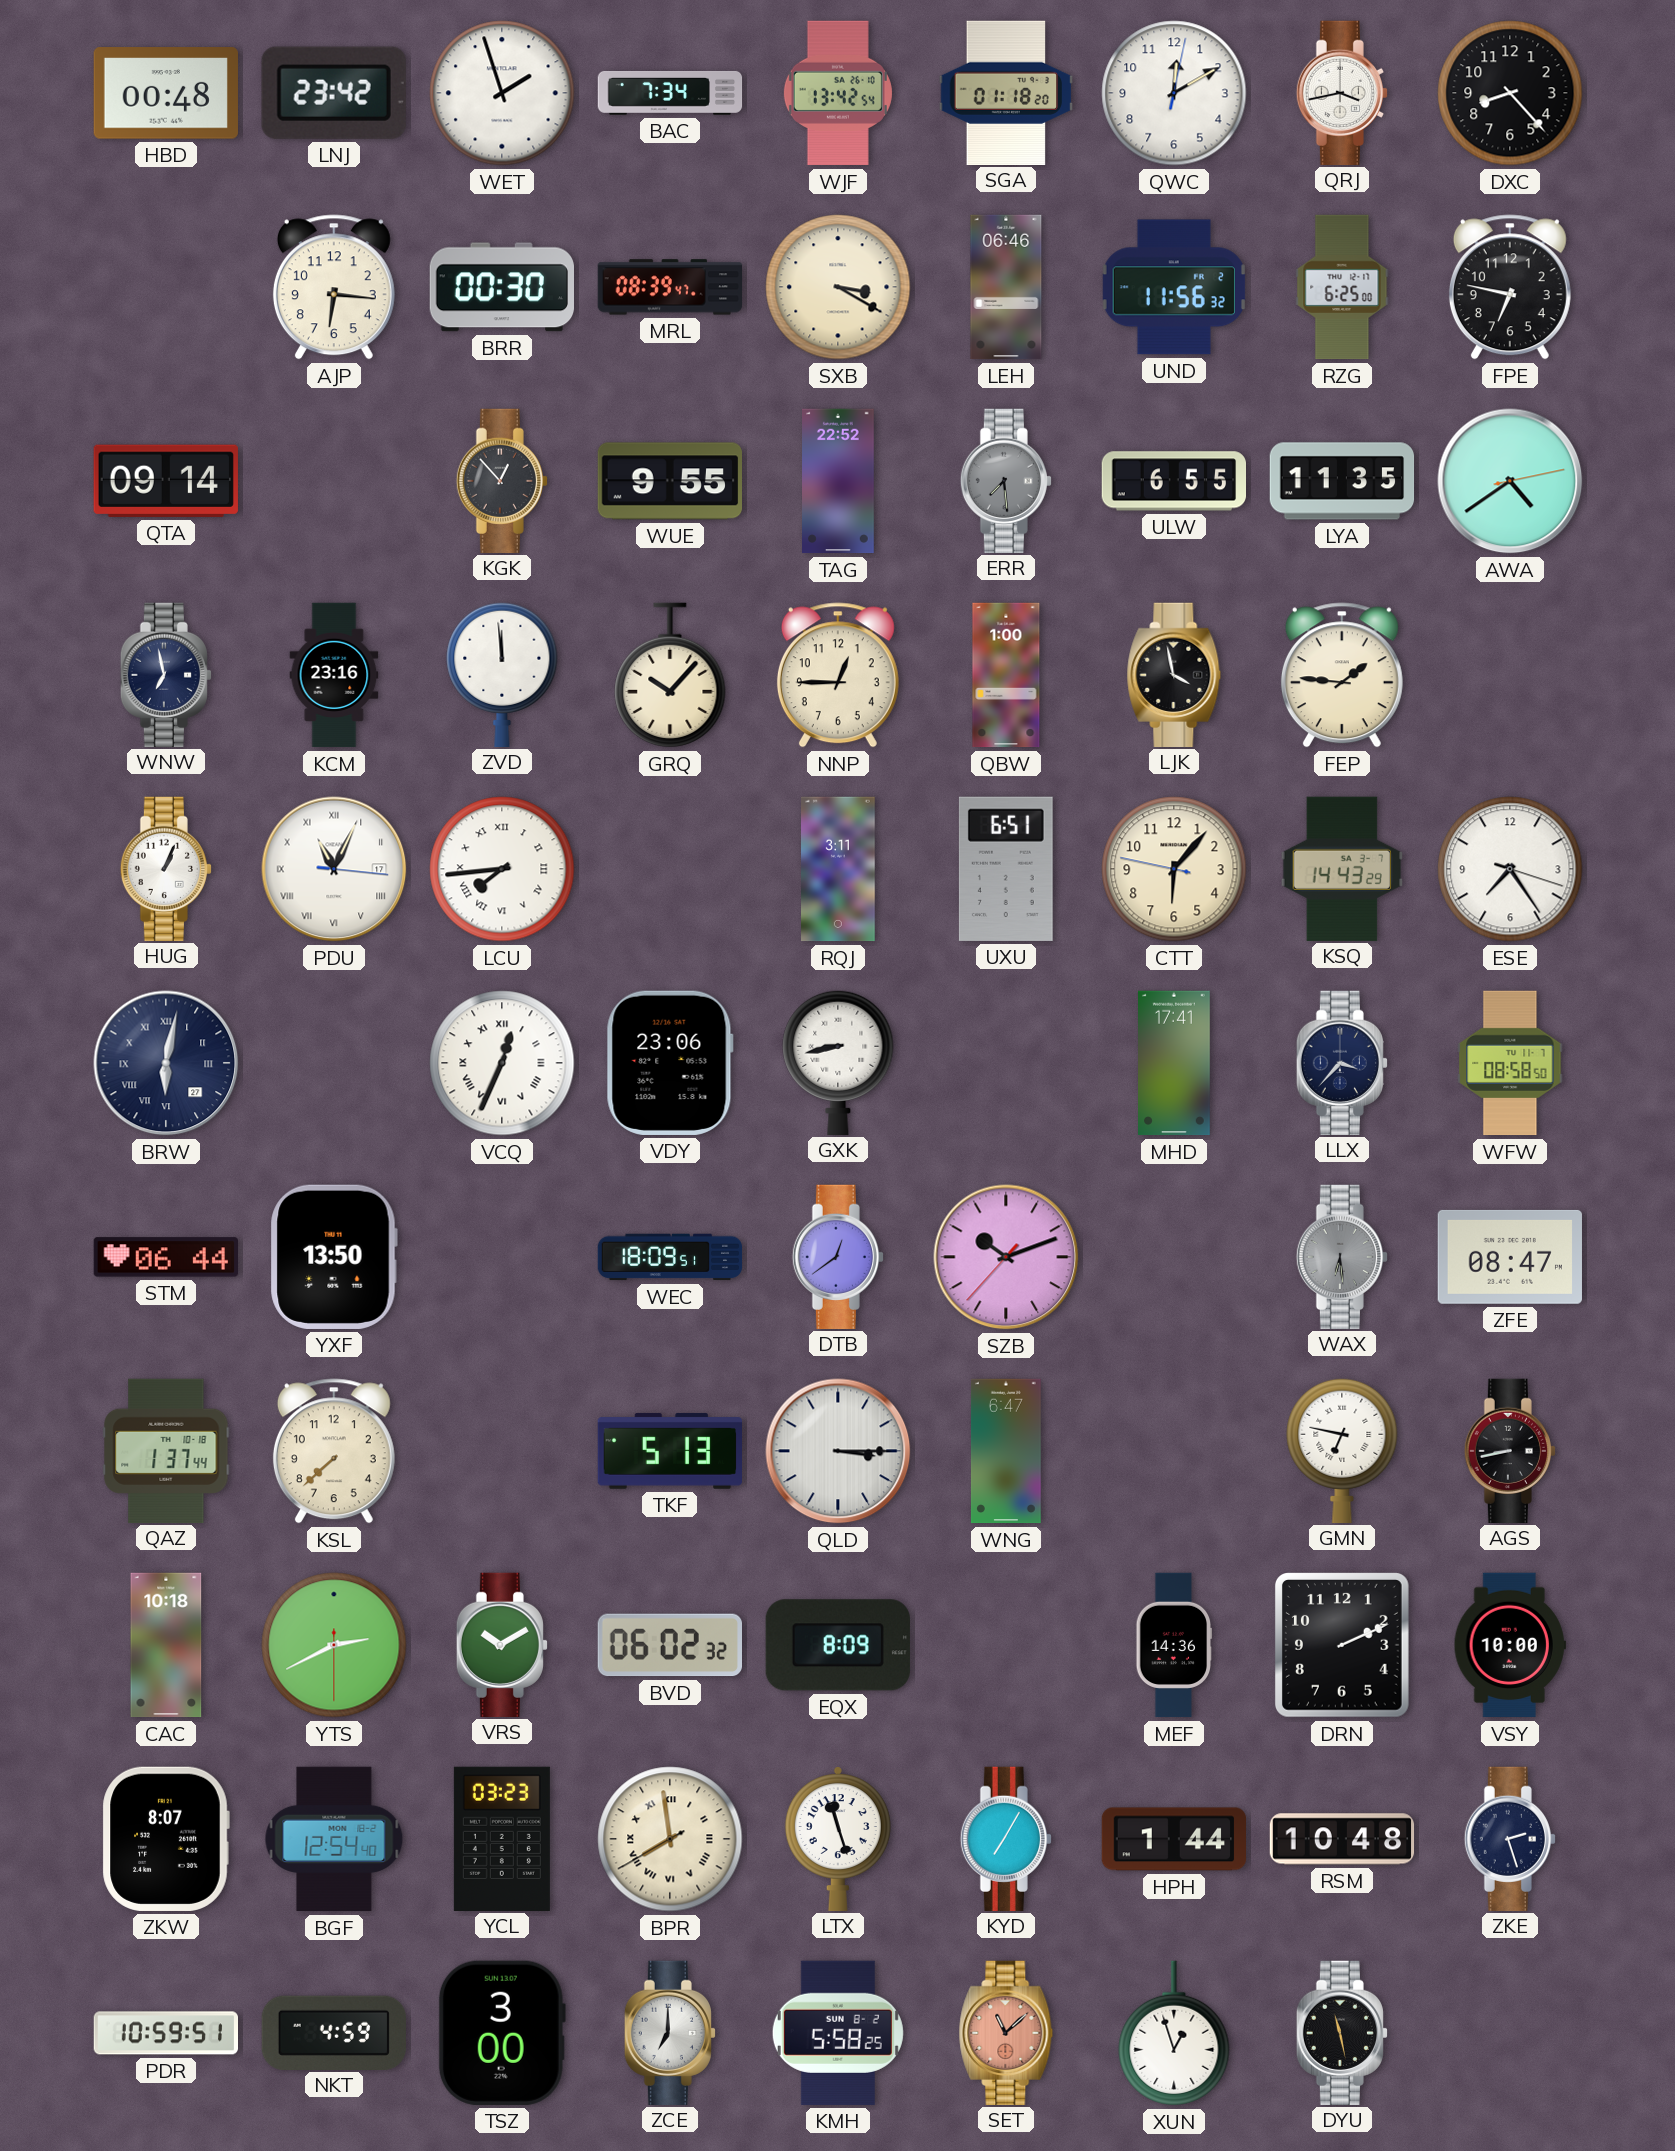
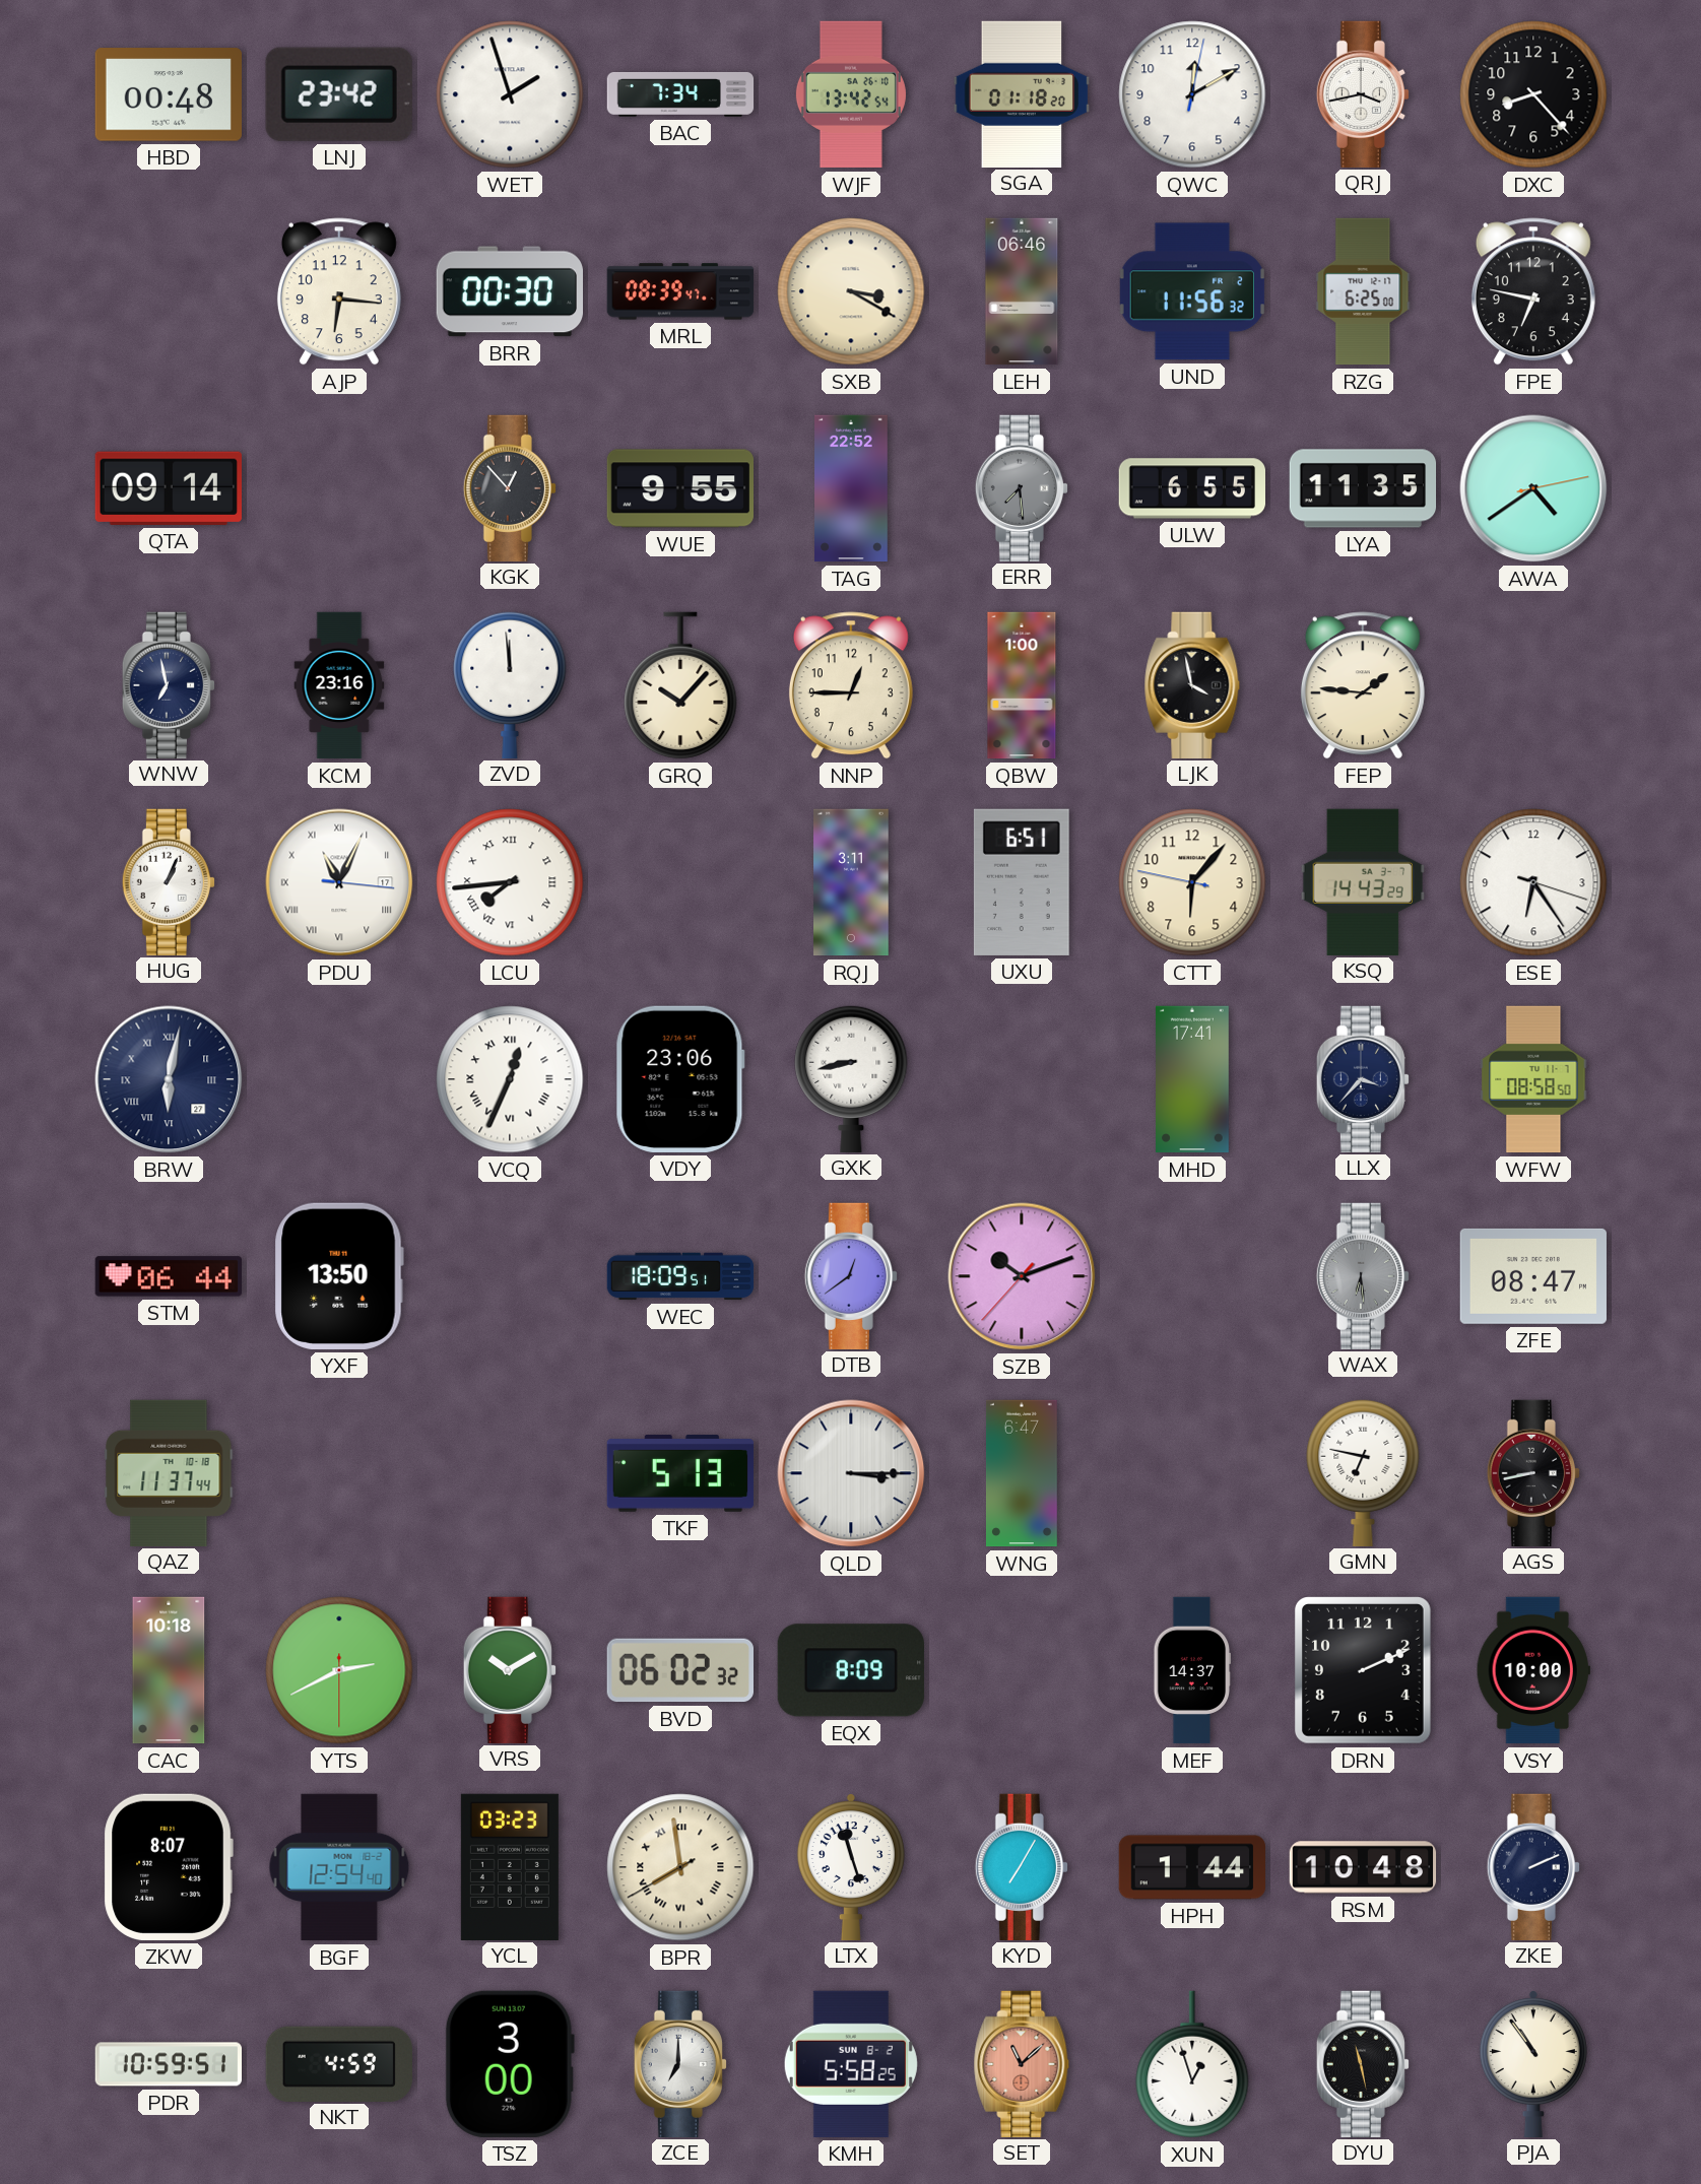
ESE: 7:24 -> 6:24 (1533, 882)
QAZ: 1:37 -> 11:37 (169, 1472)
KSL: 7:38 -> none (334, 1451)
MEF: 14:36 -> 14:37 (1191, 1670)
ZKE: 2:27 -> 2:11 (1533, 1866)
PJA: none -> 10:54 (1533, 2064)
